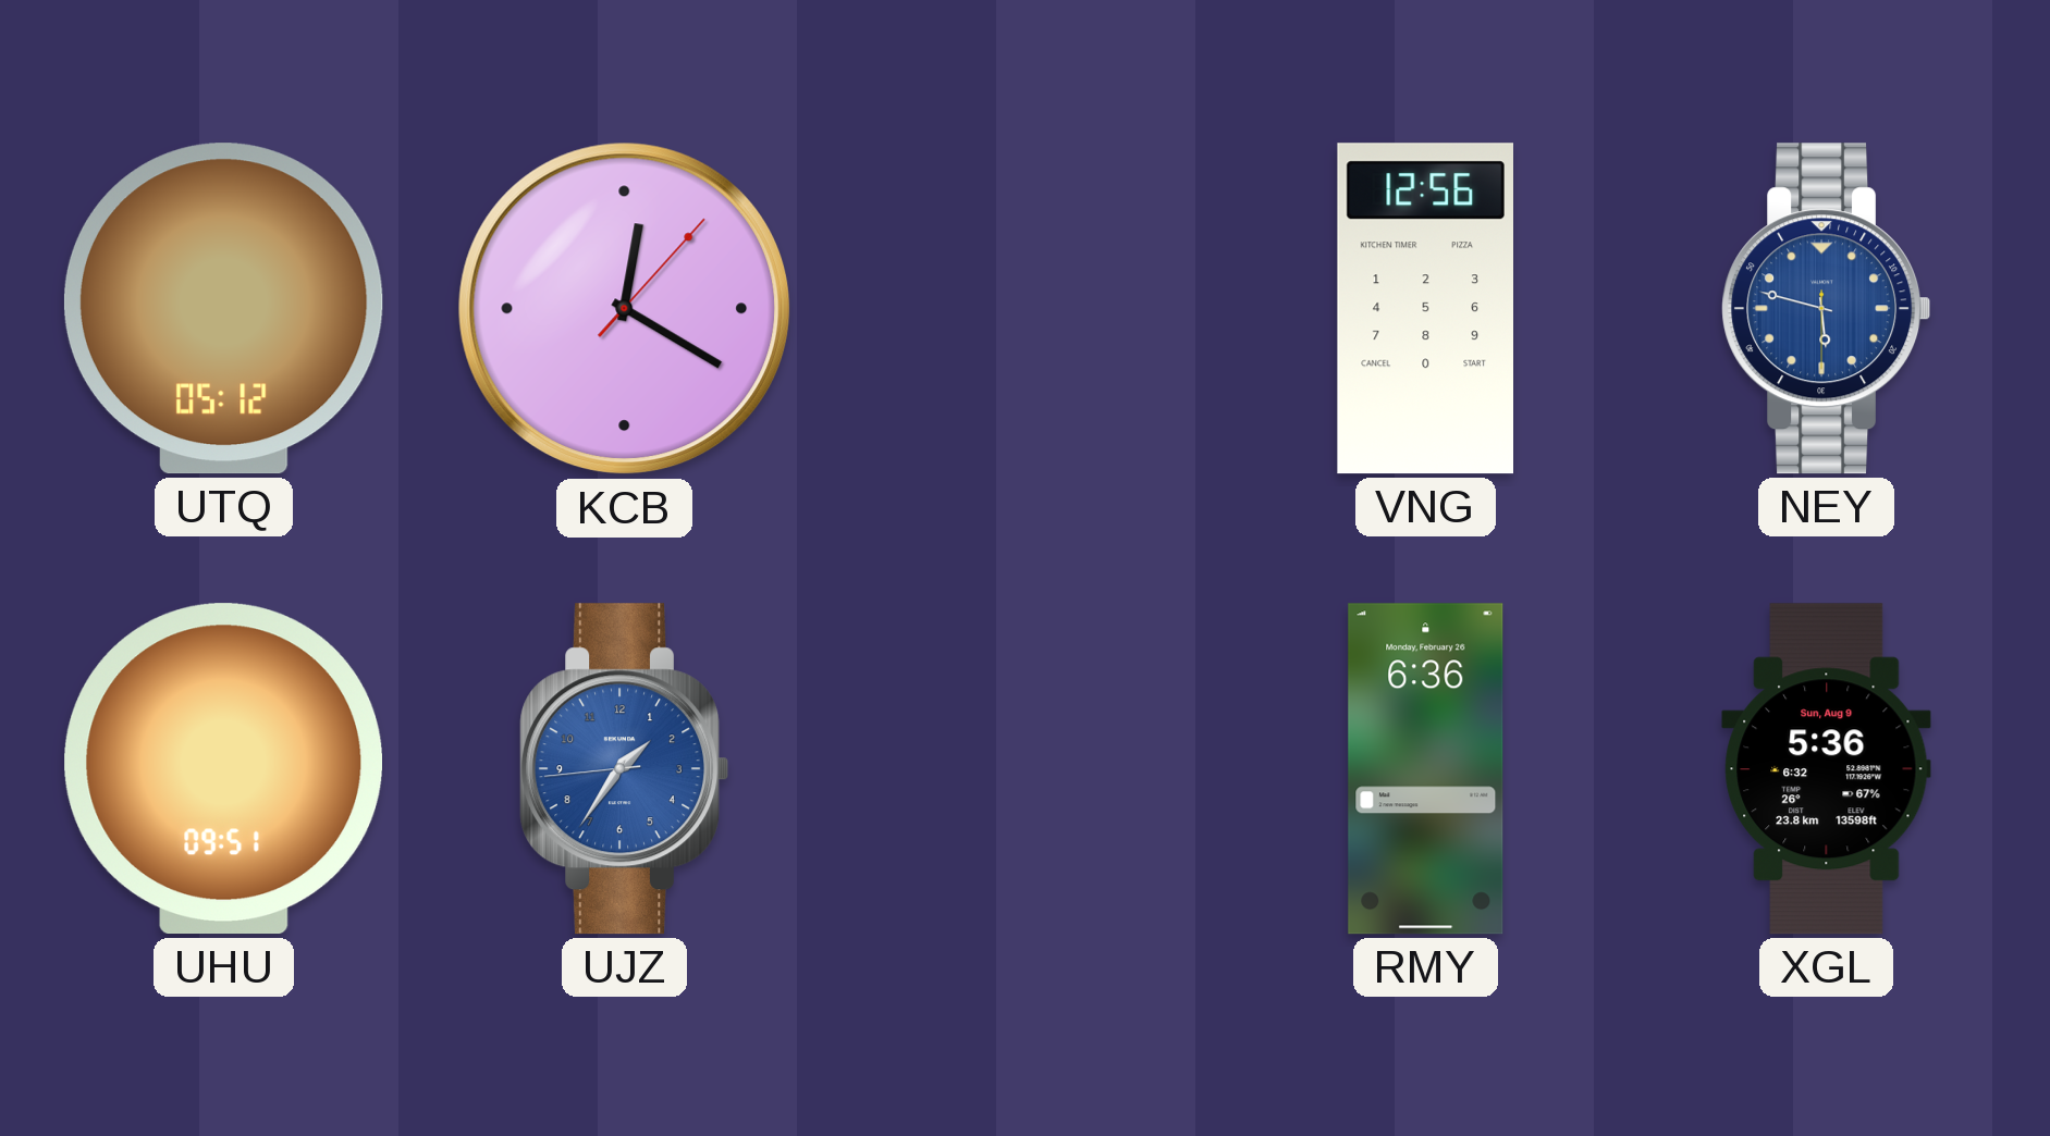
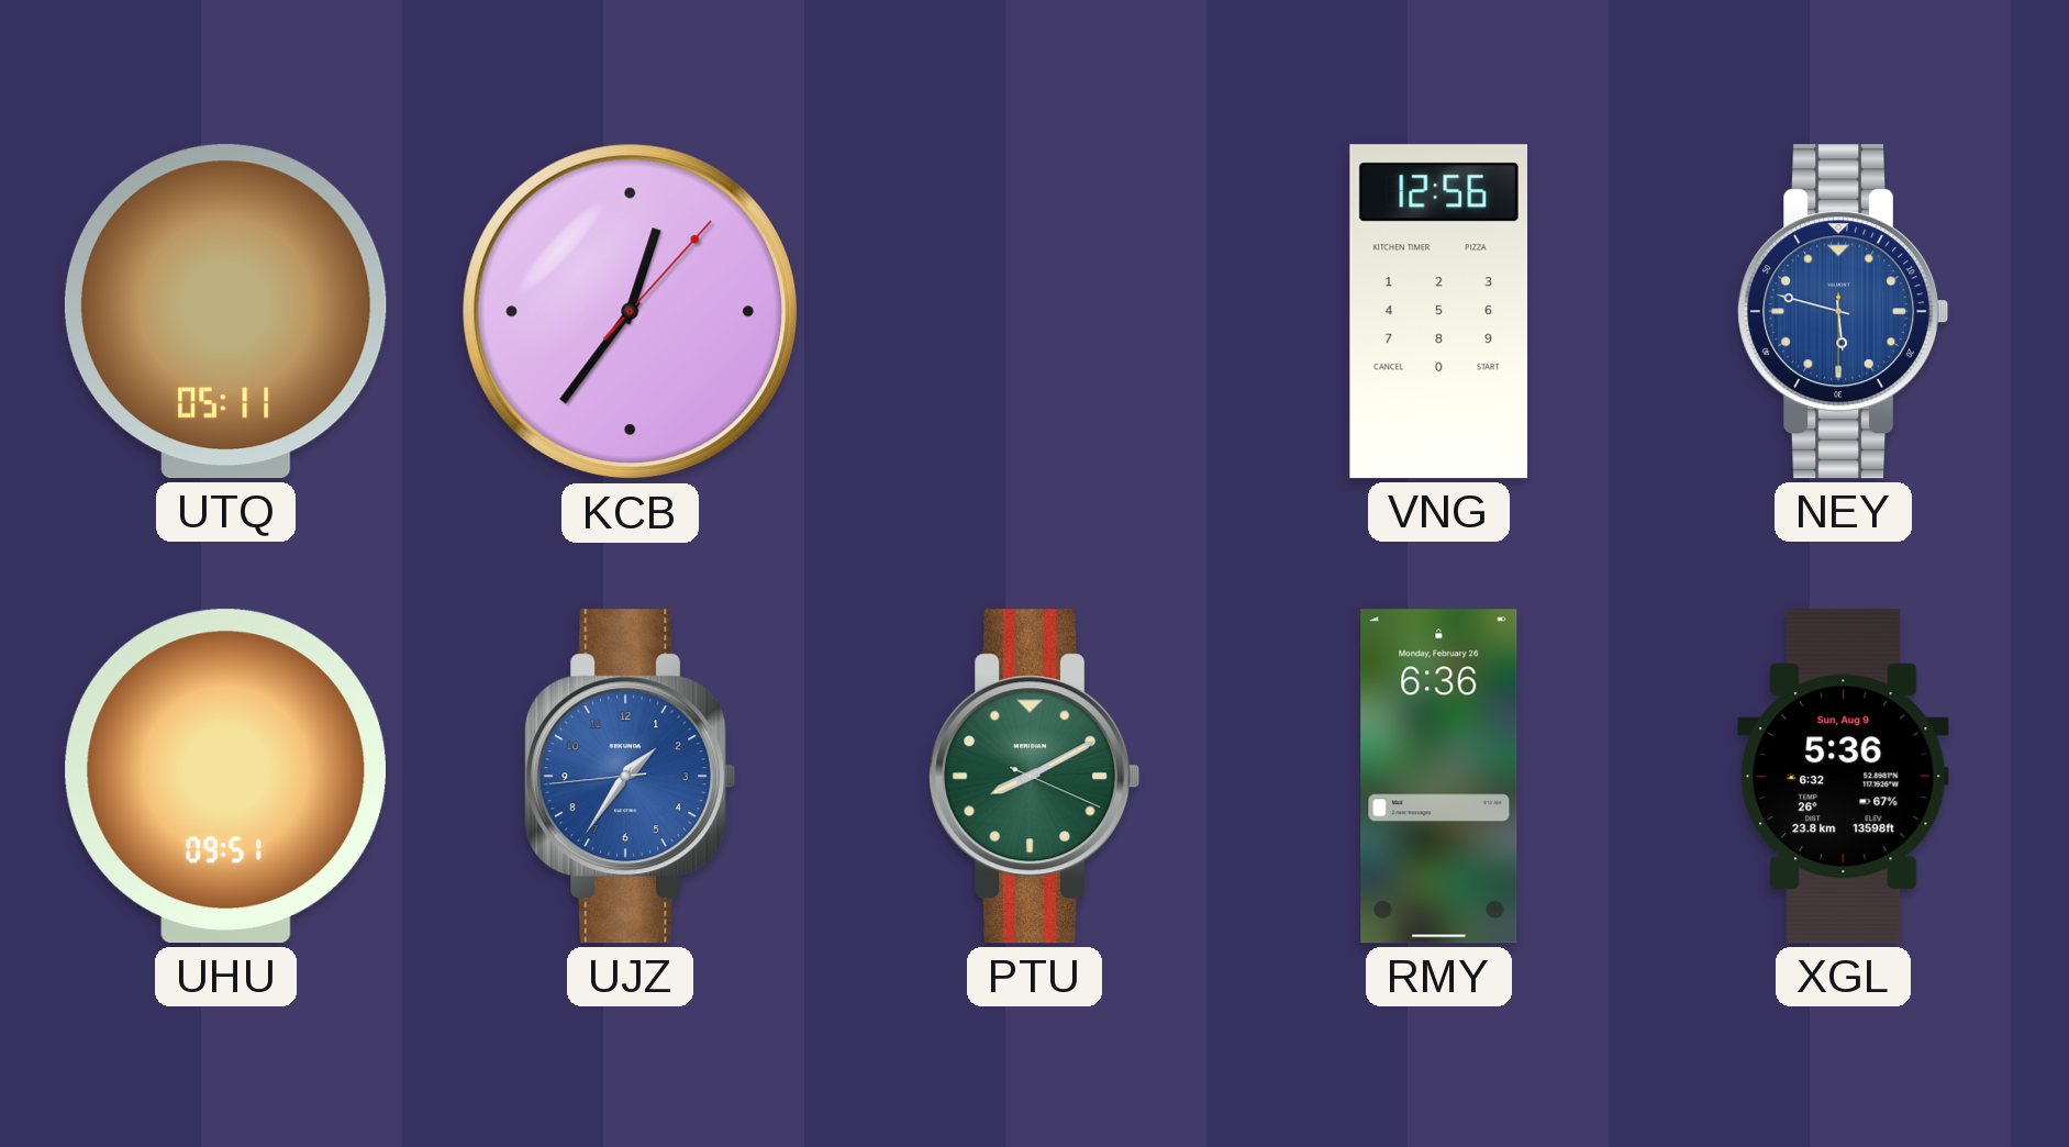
UTQ: 05:12 -> 05:11 (225, 312)
KCB: 12:20 -> 12:36 (631, 312)
PTU: none -> 8:10 (1035, 777)
